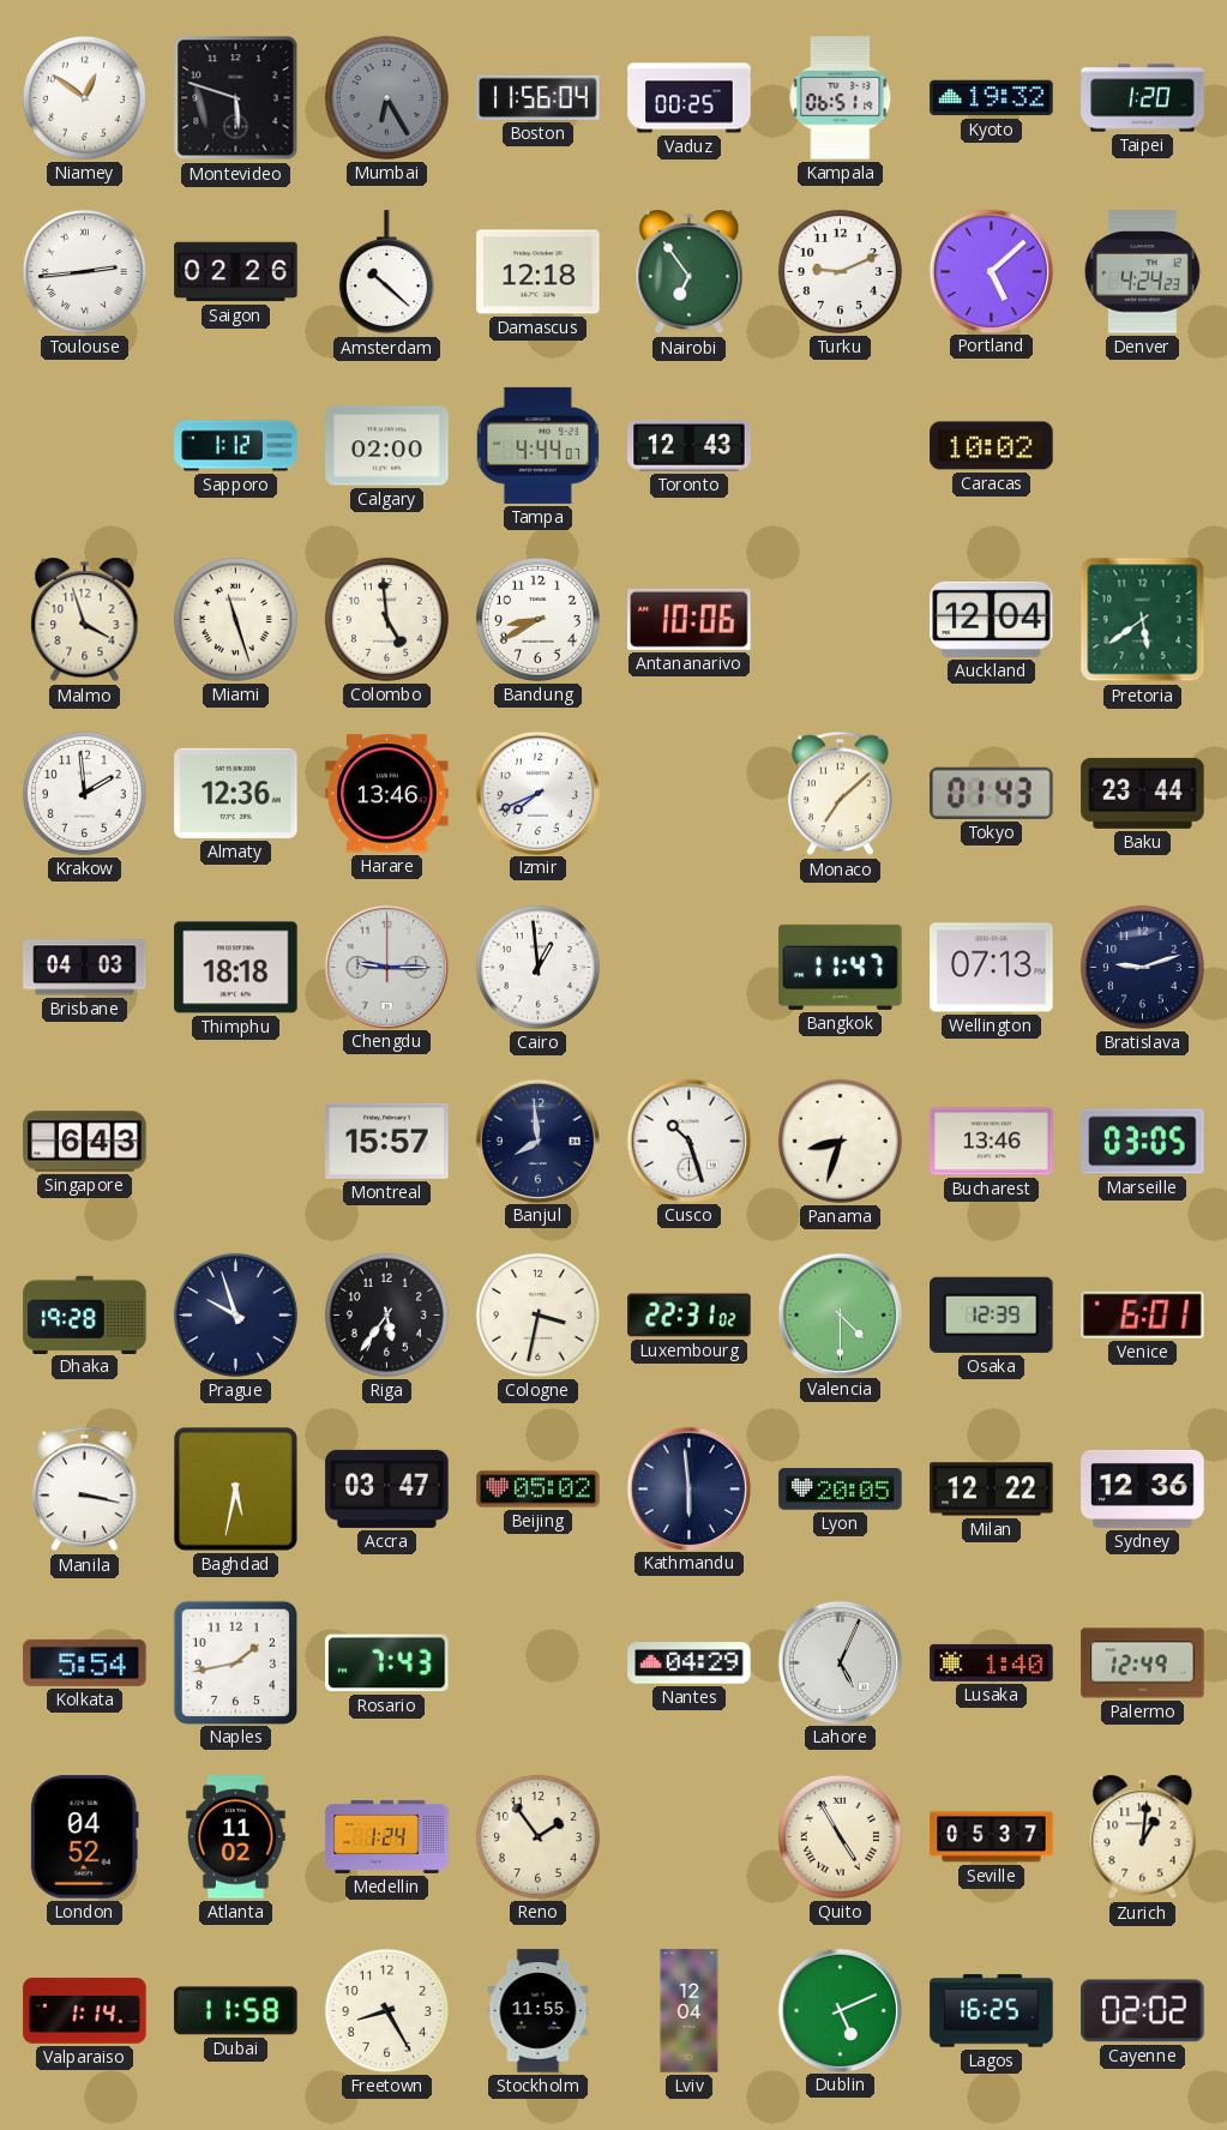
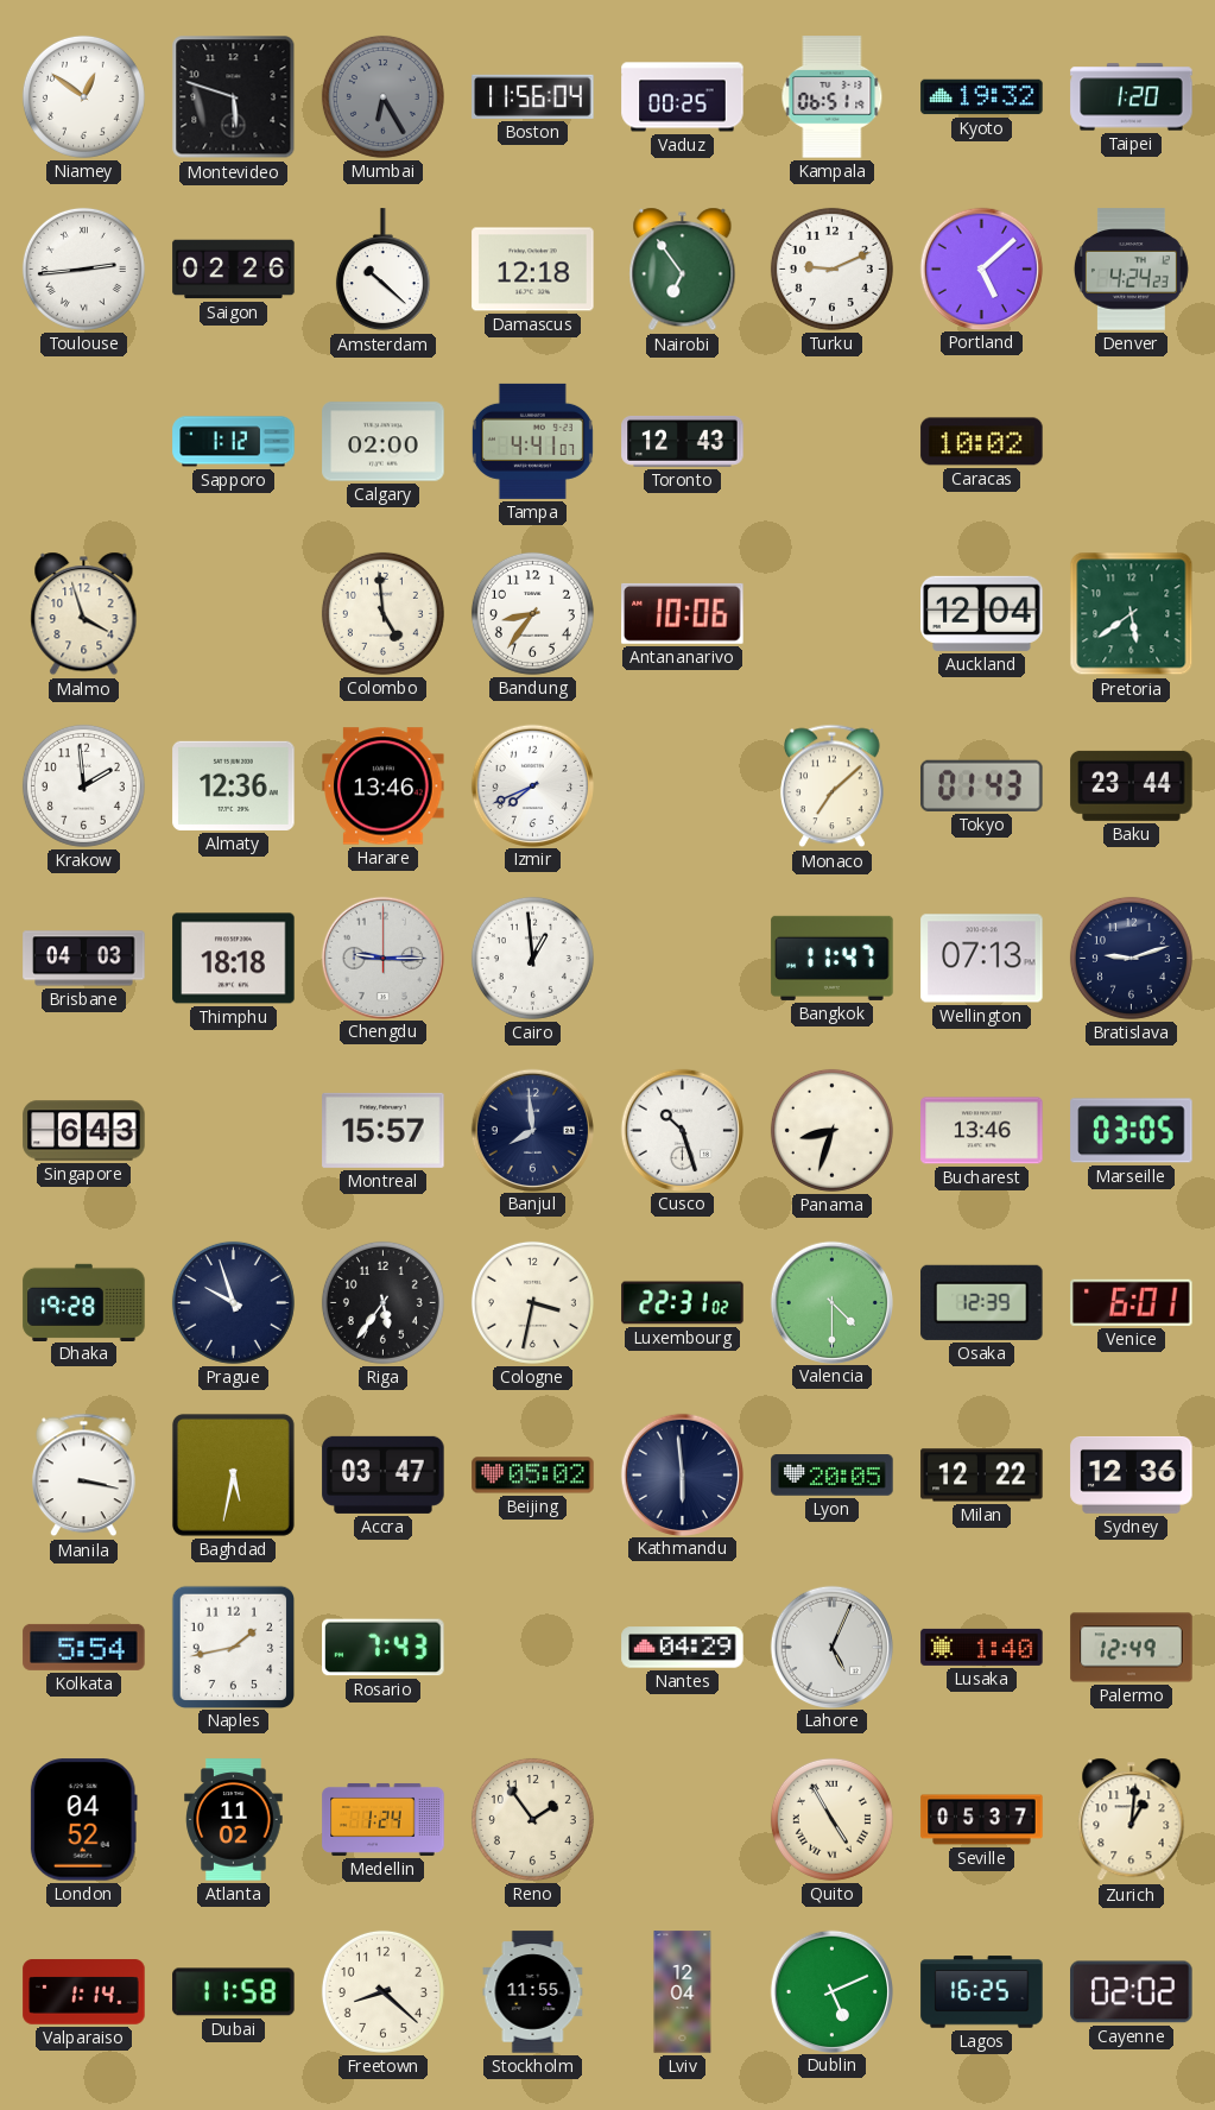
Tampa: 4:44 -> 4:41 (532, 441)
Miami: 11:27 -> none (235, 619)
Bandung: 8:40 -> 8:36 (532, 613)
Freetown: 8:25 -> 8:22 (382, 1991)
